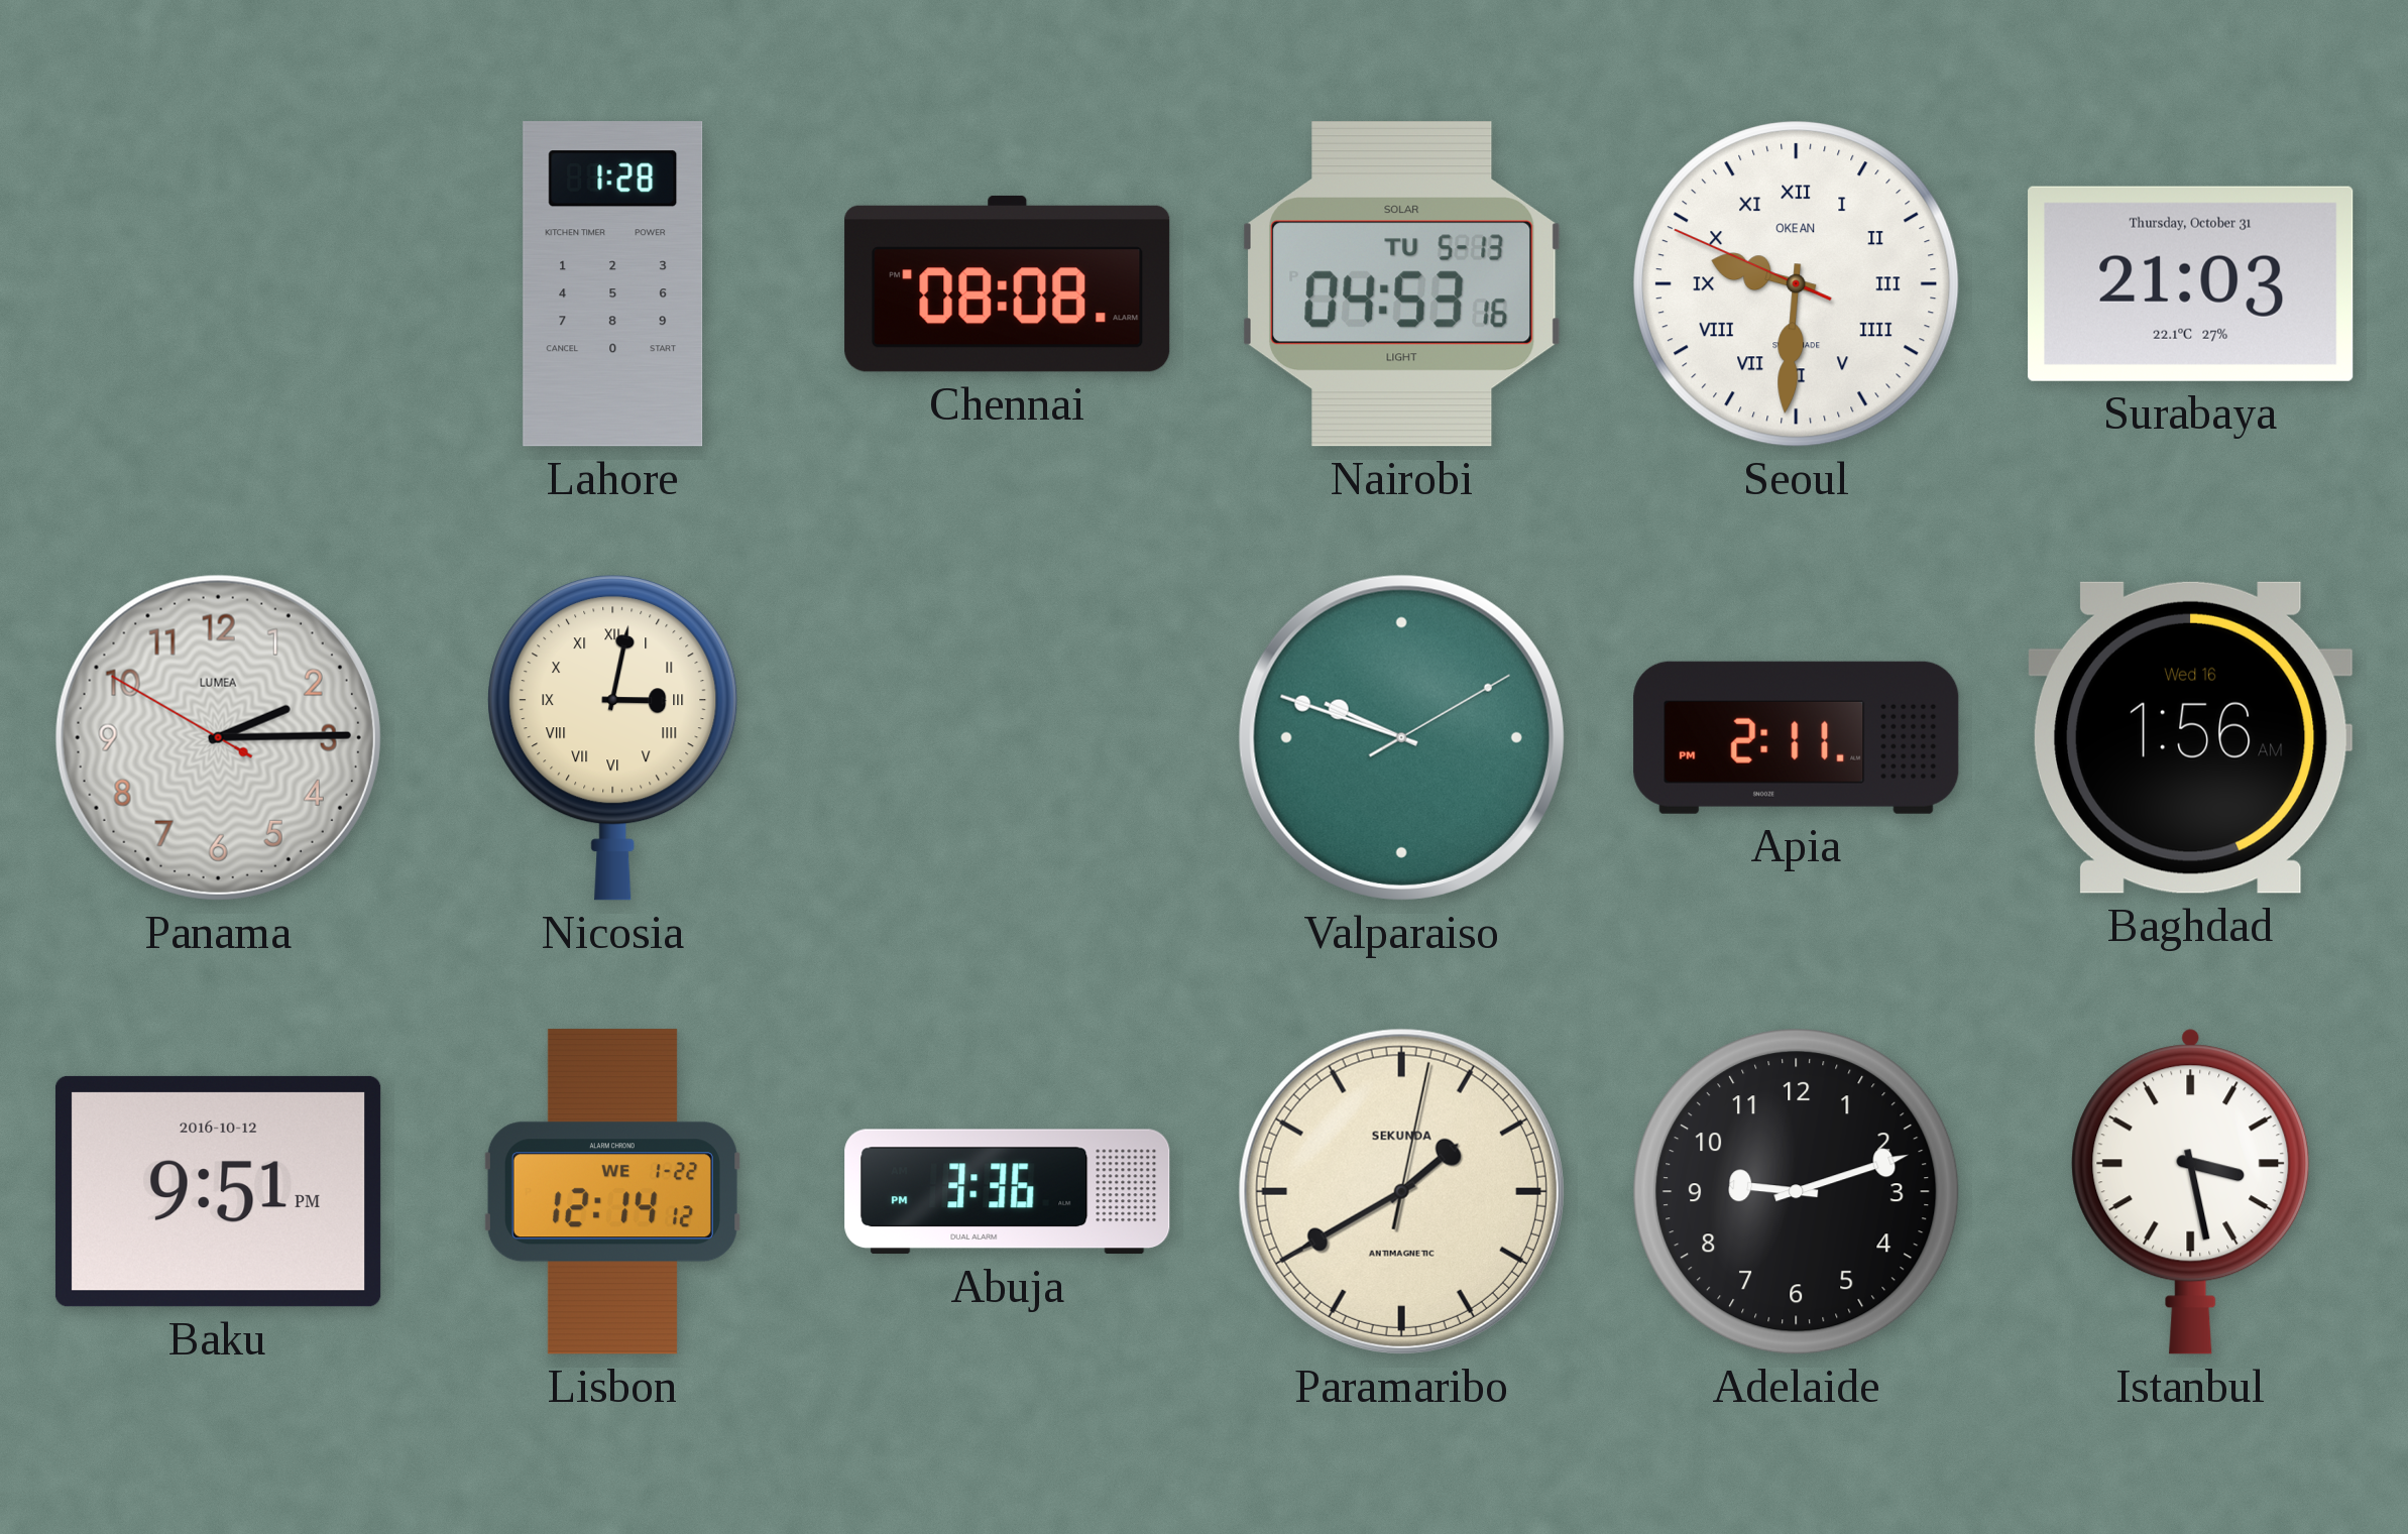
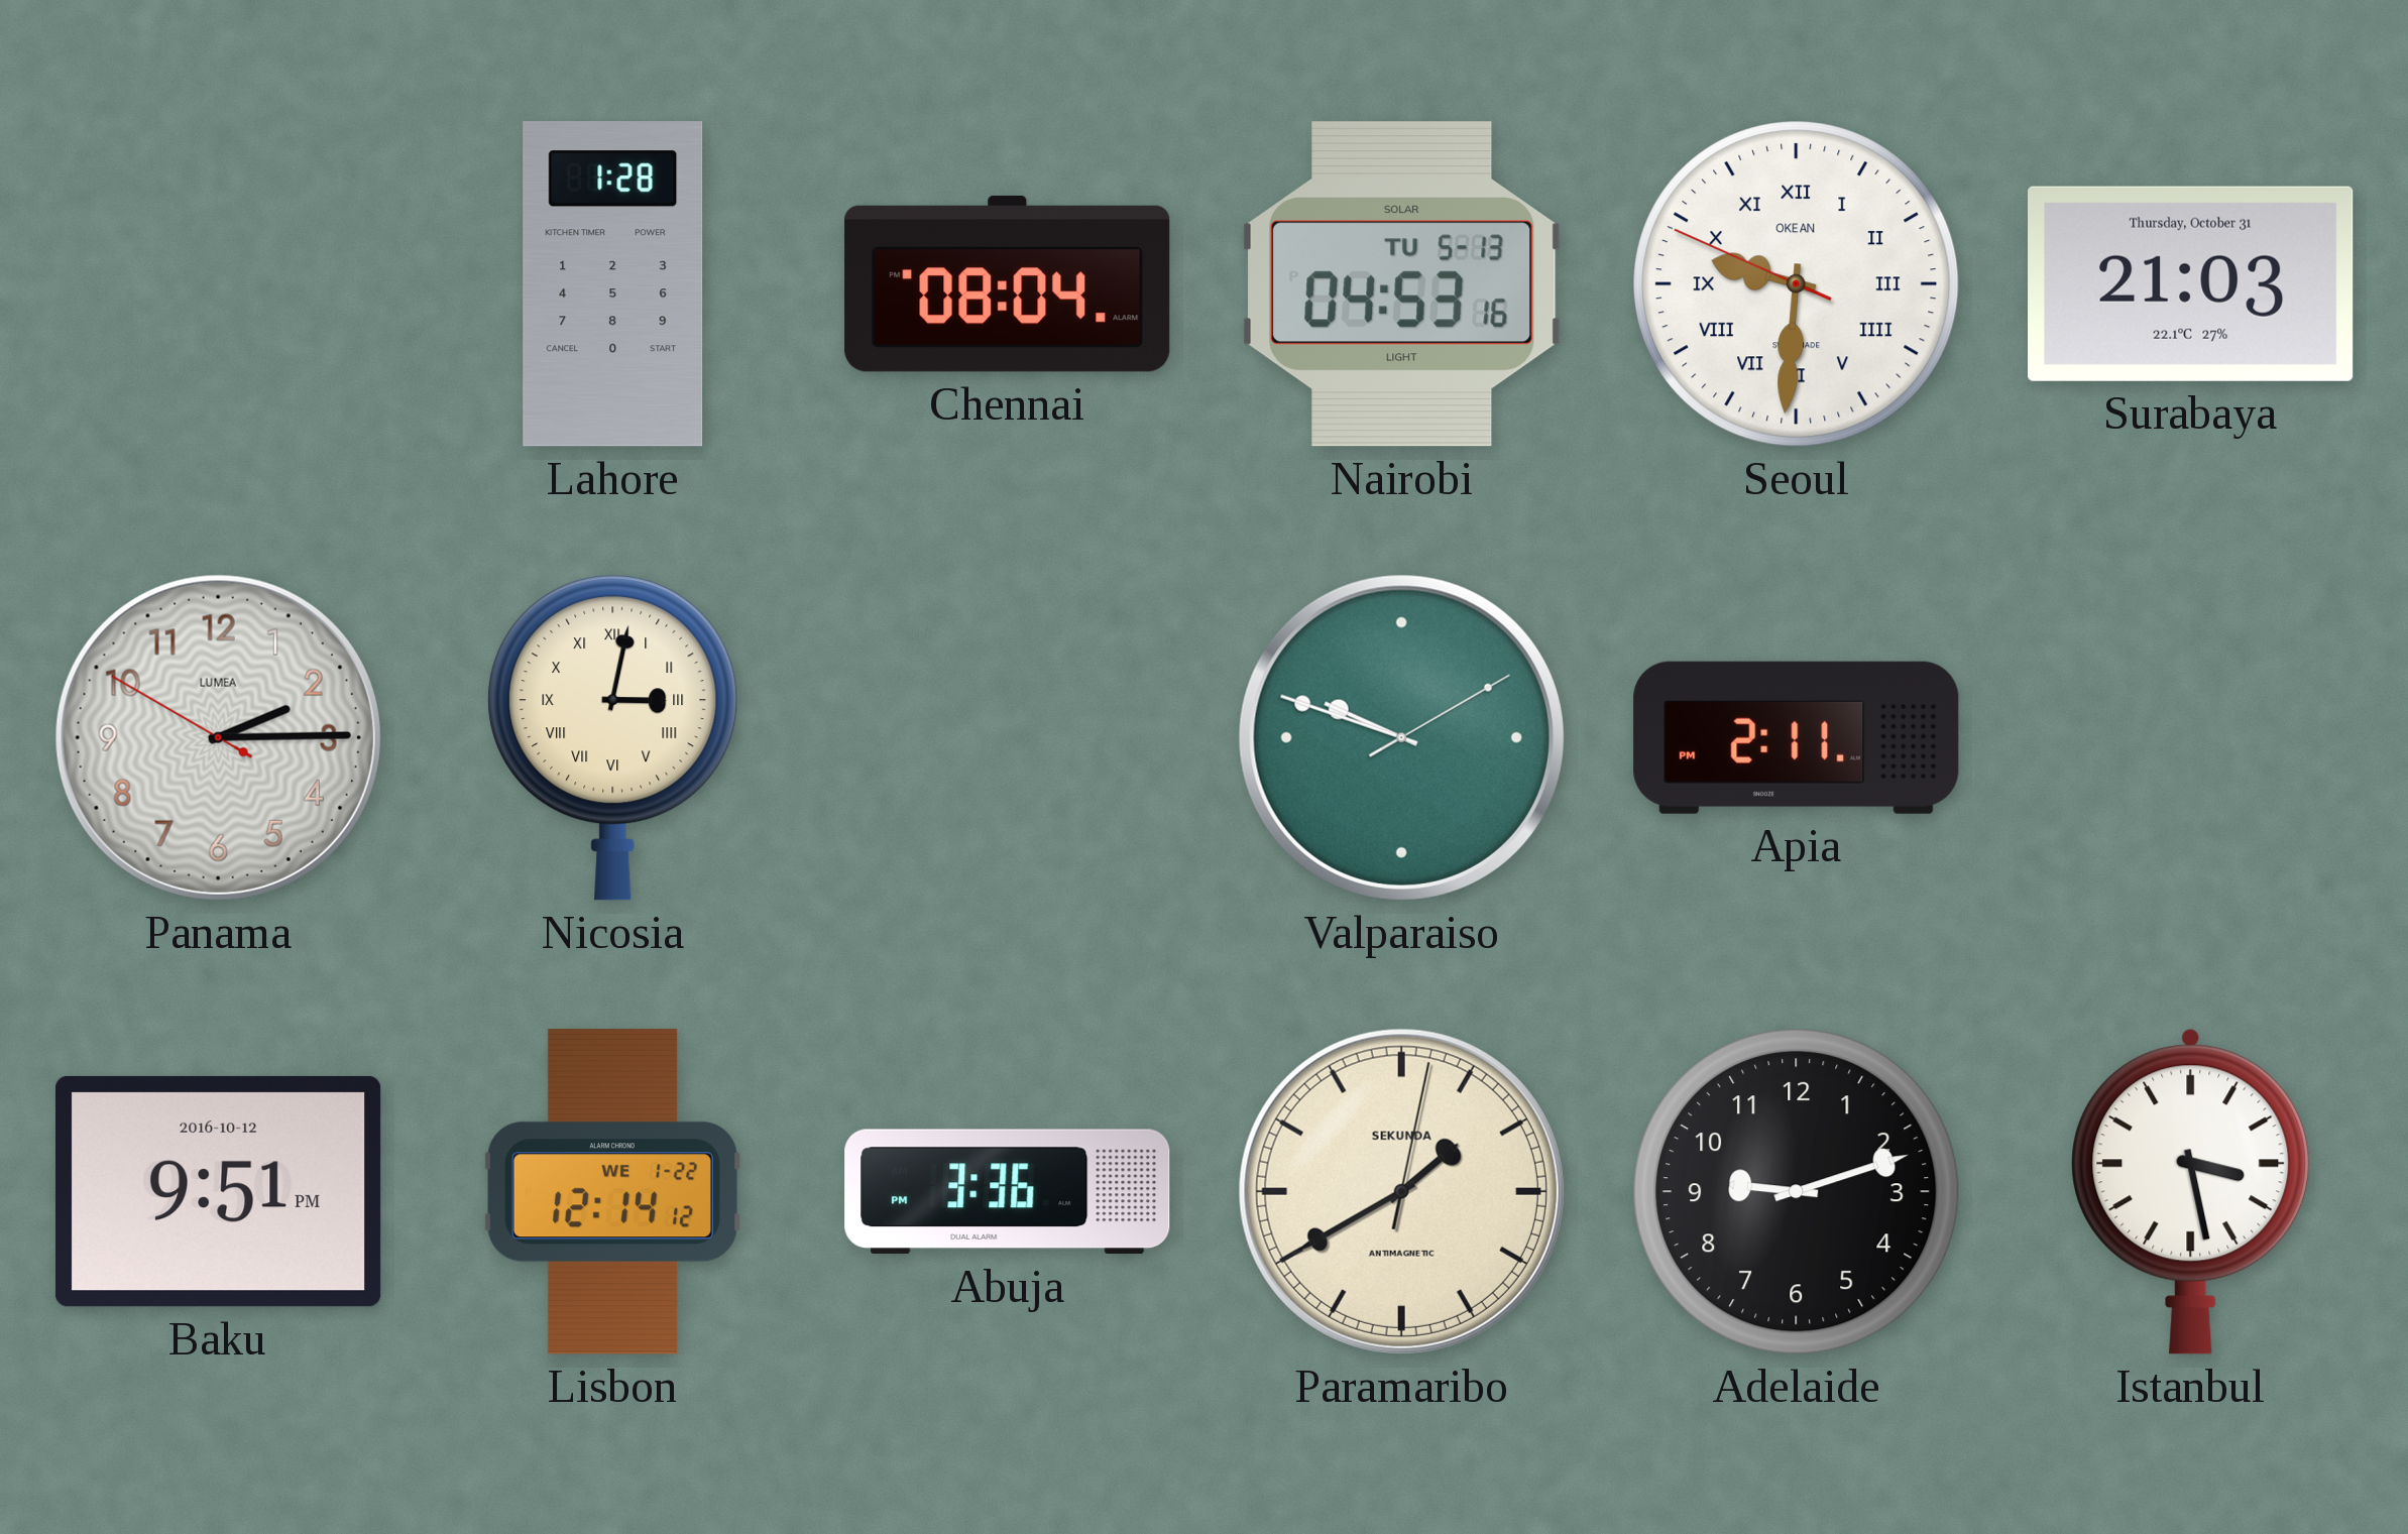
Chennai: 08:08 -> 08:04 (1008, 283)
Baghdad: 1:56 -> none (2190, 737)
